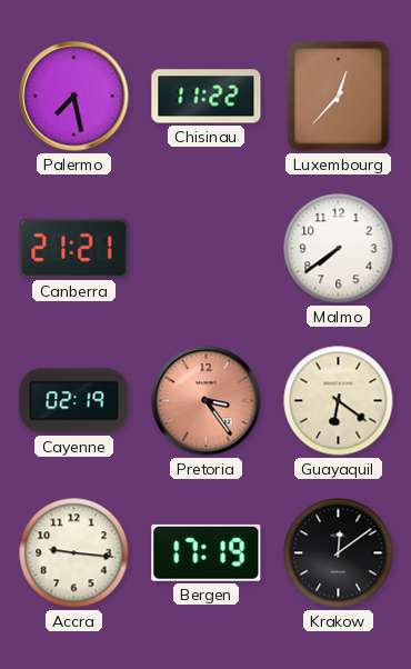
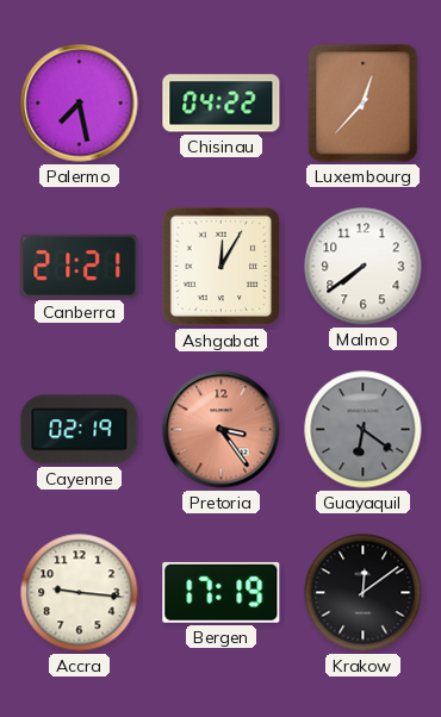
Chisinau: 11:22 -> 04:22 (222, 104)
Ashgabat: none -> 12:05 (222, 267)
Guayaquil dial: cream -> grey (364, 430)
